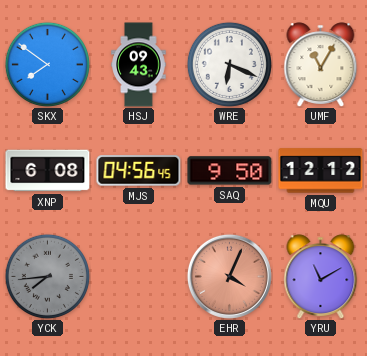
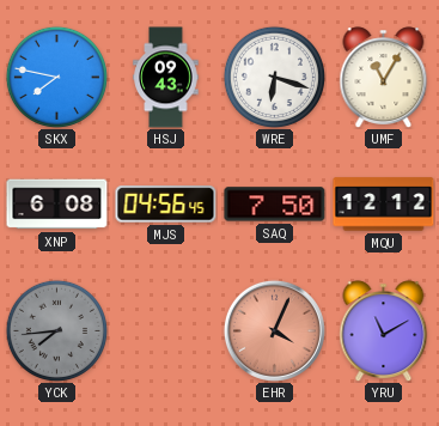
SKX: 7:51 -> 7:47 (56, 77)
WRE: 6:19 -> 6:18 (274, 77)
SAQ: 9:50 -> 7:50 (275, 205)
